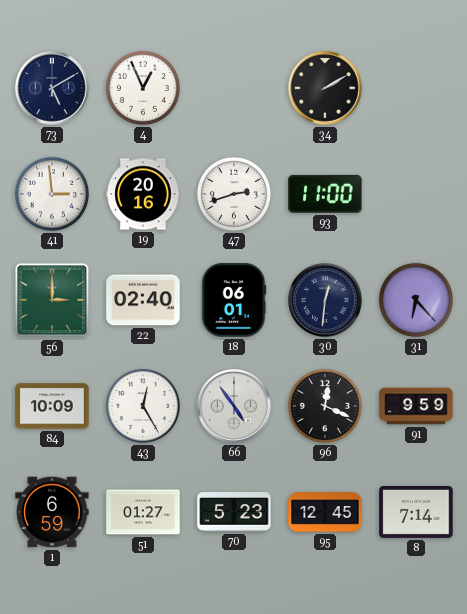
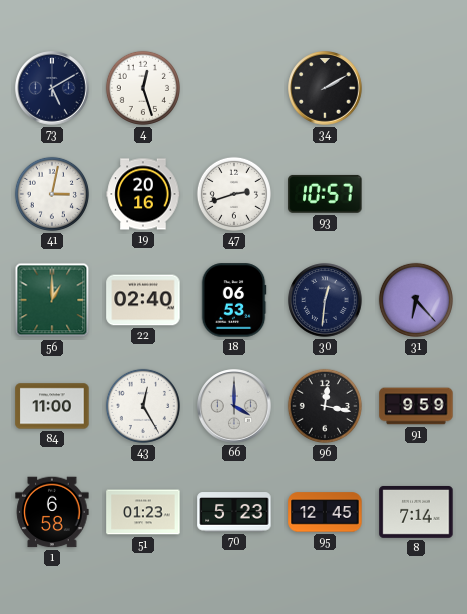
4: 12:56 -> 12:27 (143, 88)
41: 2:59 -> 3:02 (52, 194)
93: 11:00 -> 10:57 (325, 194)
56: 3:00 -> 1:00 (52, 300)
18: 06:01 -> 06:53 (234, 300)
84: 10:09 -> 11:00 (52, 406)
66: 4:54 -> 4:00 (234, 406)
96: 12:19 -> 12:17 (325, 406)
1: 6:59 -> 6:58 (52, 512)
51: 01:27 -> 01:23 (143, 512)
